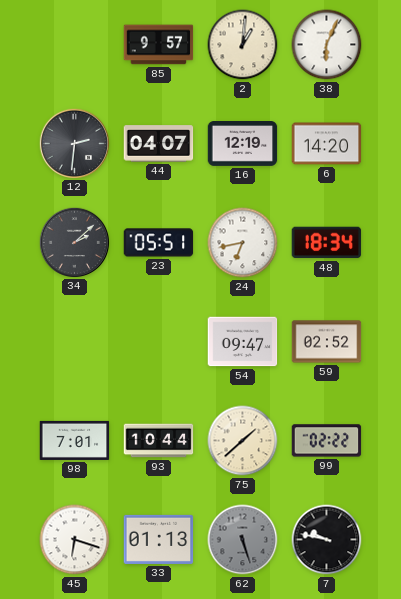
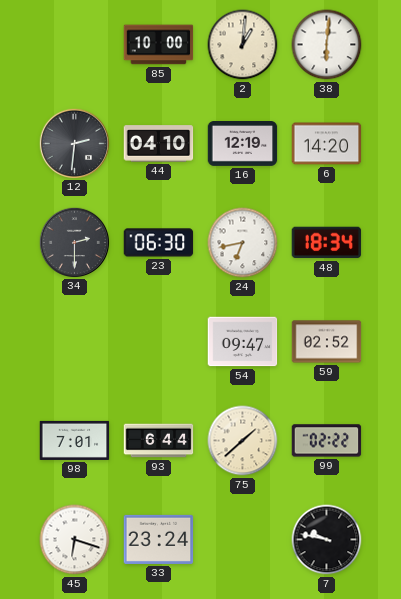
85: 9:57 -> 10:00 (159, 45)
38: 6:04 -> 6:01 (327, 45)
44: 04:07 -> 04:10 (159, 144)
34: 2:08 -> 2:30 (74, 242)
23: 05:51 -> 06:30 (159, 243)
93: 10:44 -> 6:44 (159, 441)
33: 01:13 -> 23:24 (159, 539)
62: 5:27 -> none (243, 540)
